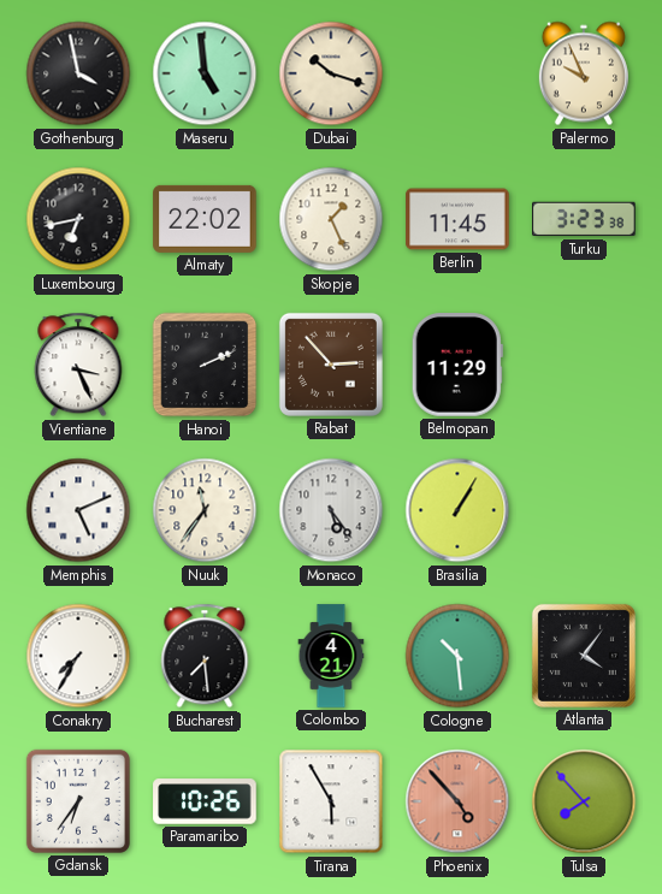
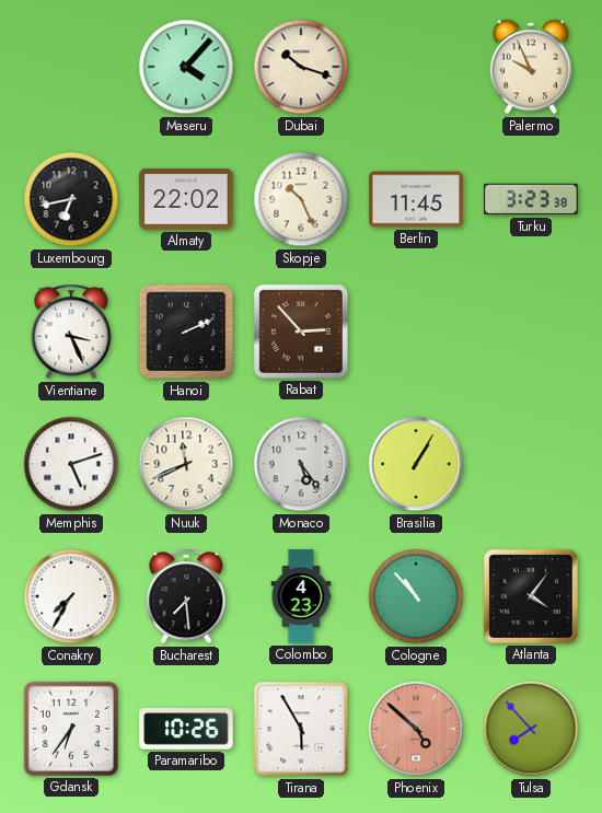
Gothenburg: 3:58 -> none (78, 73)
Maseru: 4:59 -> 4:07 (186, 67)
Skopje: 1:26 -> 10:26 (301, 199)
Belmopan: 11:29 -> none (457, 365)
Memphis: 5:11 -> 5:12 (71, 464)
Nuuk: 11:36 -> 11:41 (186, 464)
Colombo: 4:21 -> 4:23 (301, 596)
Cologne: 10:29 -> 10:53 (416, 596)
Phoenix: 4:53 -> 4:52 (416, 729)
